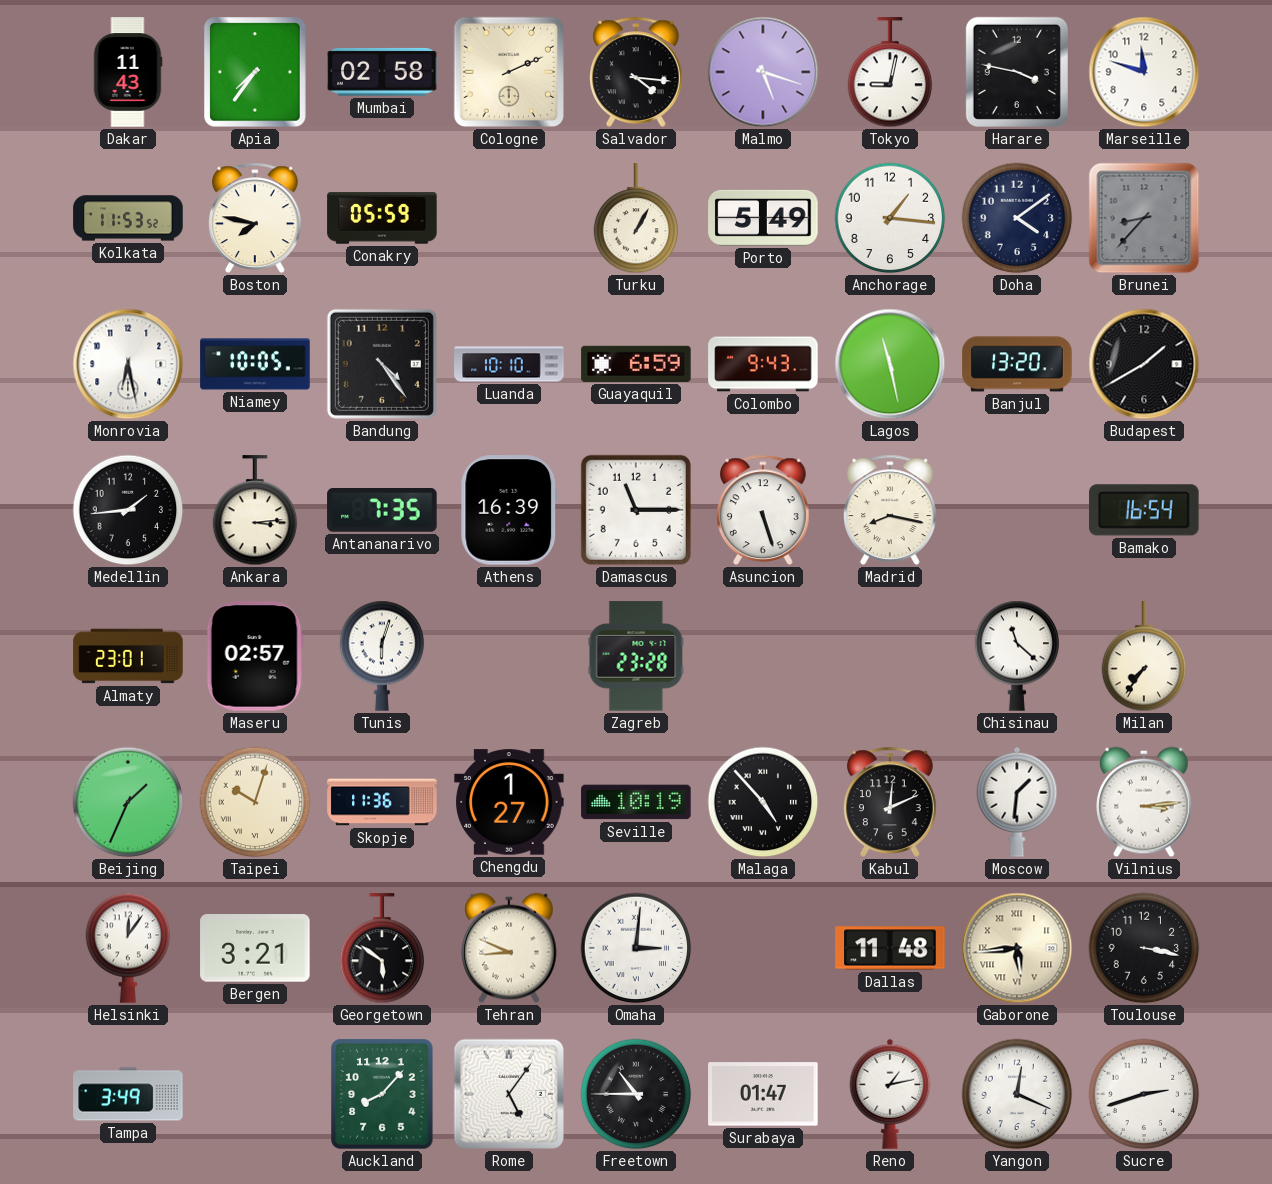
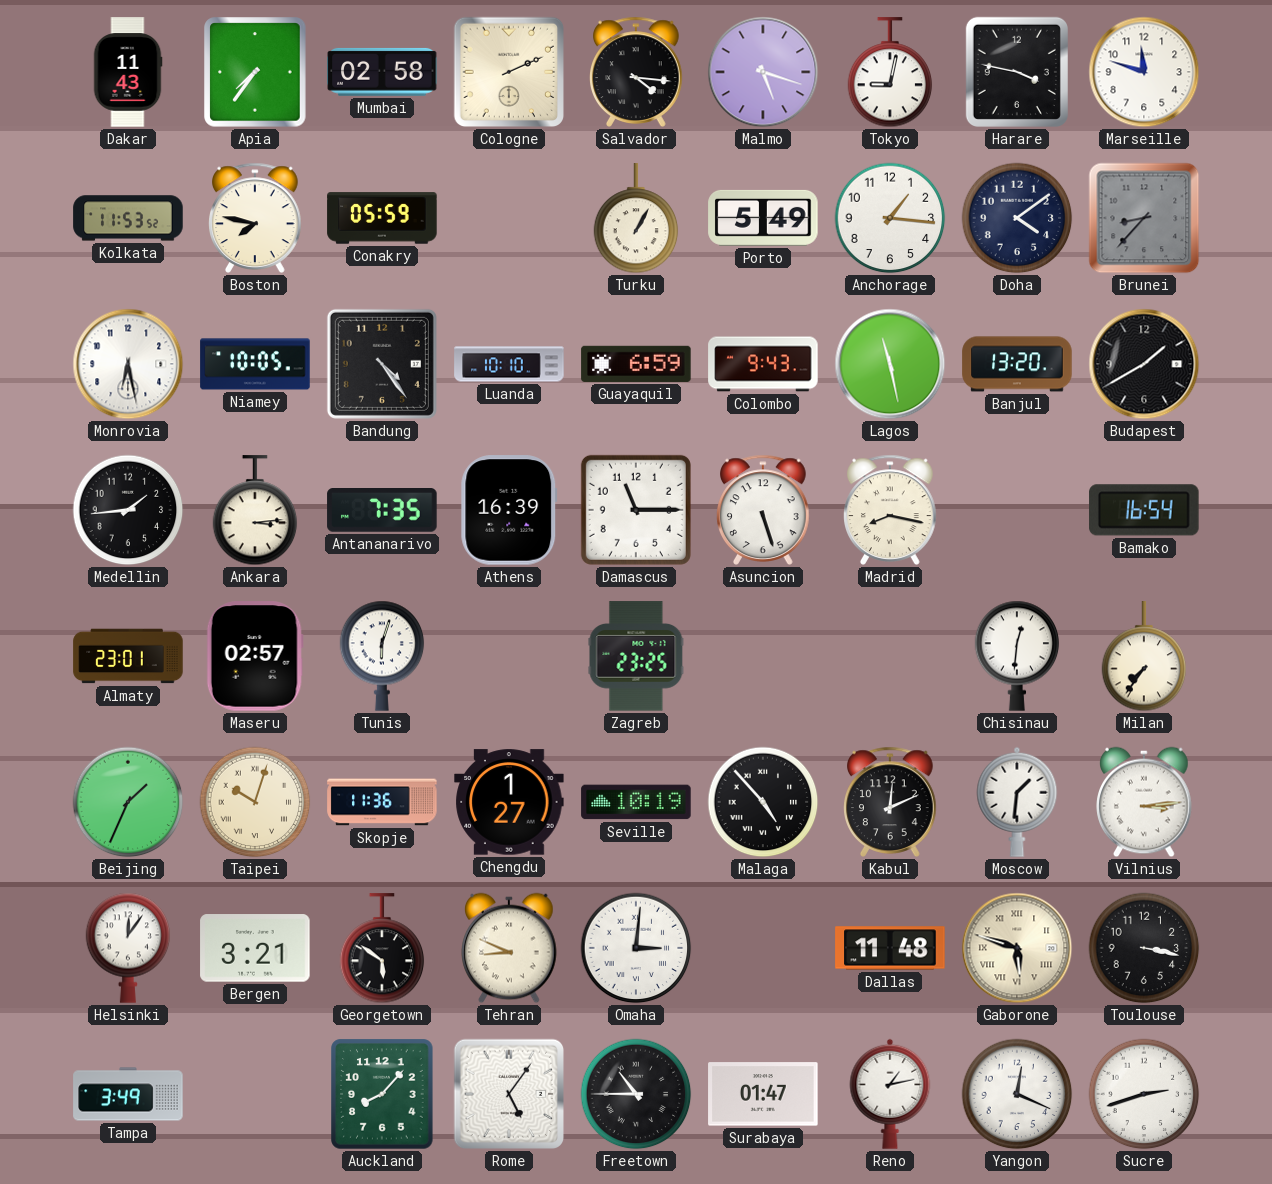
Zagreb: 23:28 -> 23:25 (636, 656)
Chisinau: 11:22 -> 12:31 (1017, 656)
Gaborone: 5:44 -> 5:48 (1017, 948)
